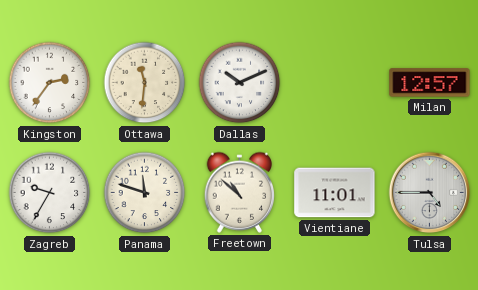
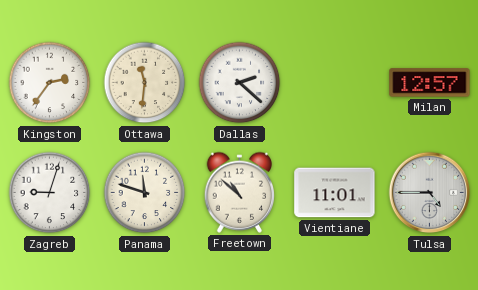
Dallas: 10:11 -> 2:22 (240, 83)
Zagreb: 9:35 -> 9:03 (50, 193)
